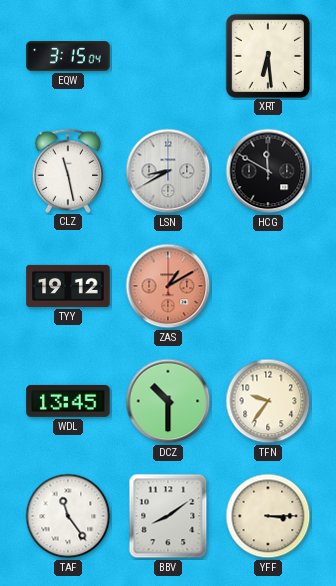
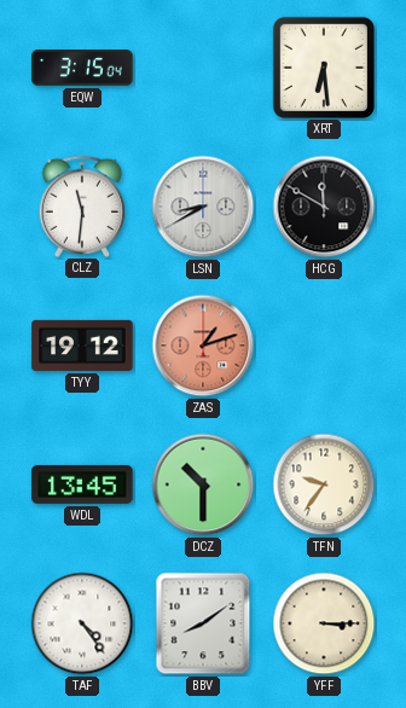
CLZ: 11:28 -> 11:31 (82, 205)
ZAS: 1:10 -> 1:12 (203, 346)
TAF: 11:24 -> 4:24 (82, 623)
